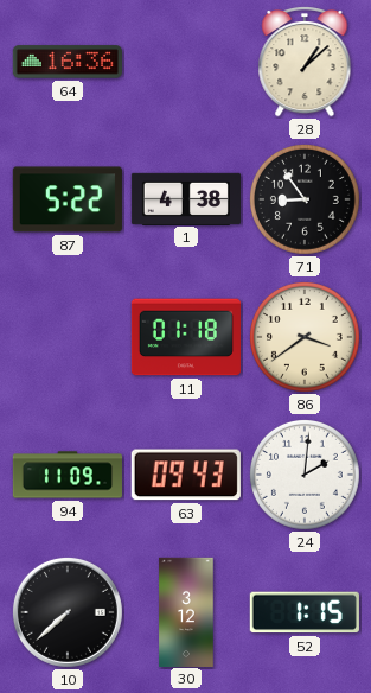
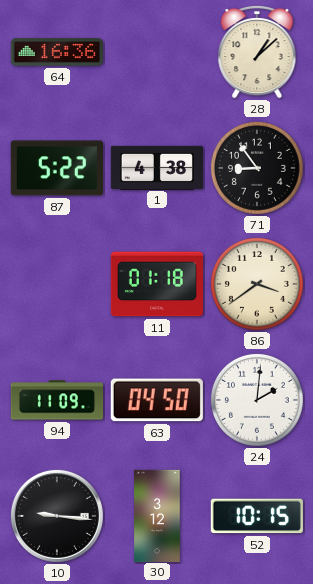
63: 09:43 -> 04:50 (157, 400)
10: 7:38 -> 9:16 (57, 516)
52: 1:15 -> 10:15 (257, 516)
